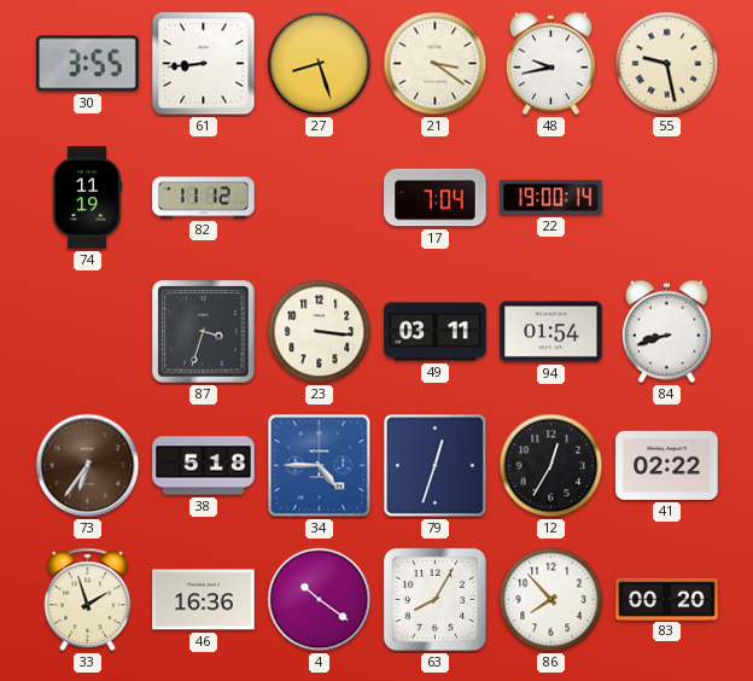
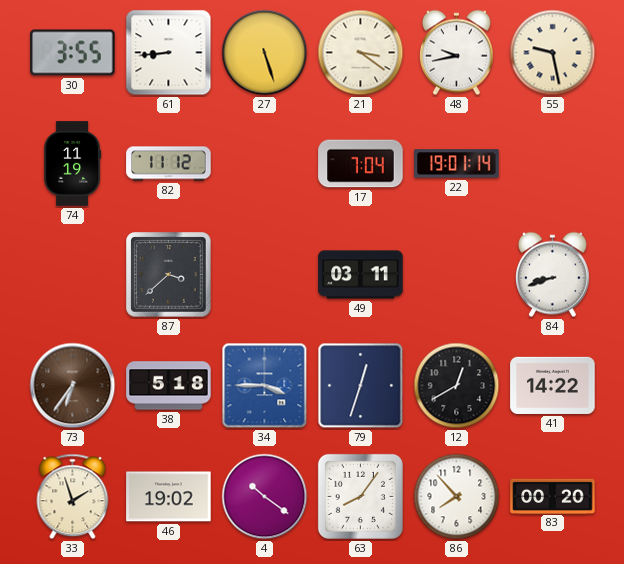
27: 8:27 -> 5:27 (265, 53)
22: 19:00 -> 19:01 (457, 164)
87: 3:33 -> 3:38 (169, 275)
23: 3:16 -> none (320, 332)
94: 01:54 -> none (551, 332)
34: 4:45 -> 3:45 (265, 386)
12: 12:35 -> 12:40 (457, 386)
41: 02:22 -> 14:22 (553, 385)
46: 16:36 -> 19:02 (169, 497)
63: 8:05 -> 8:06 (360, 496)
